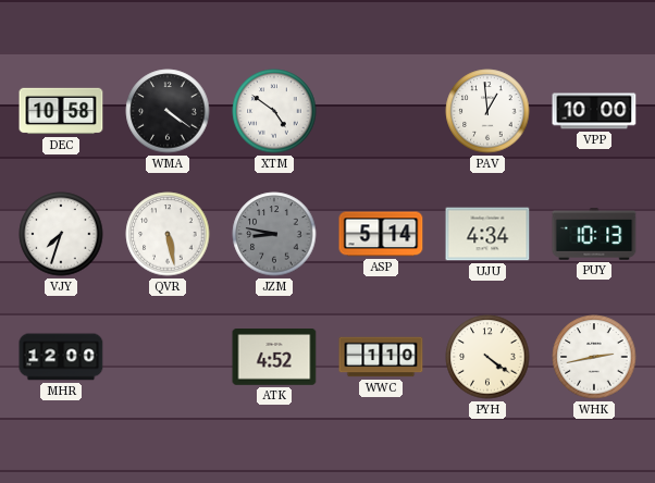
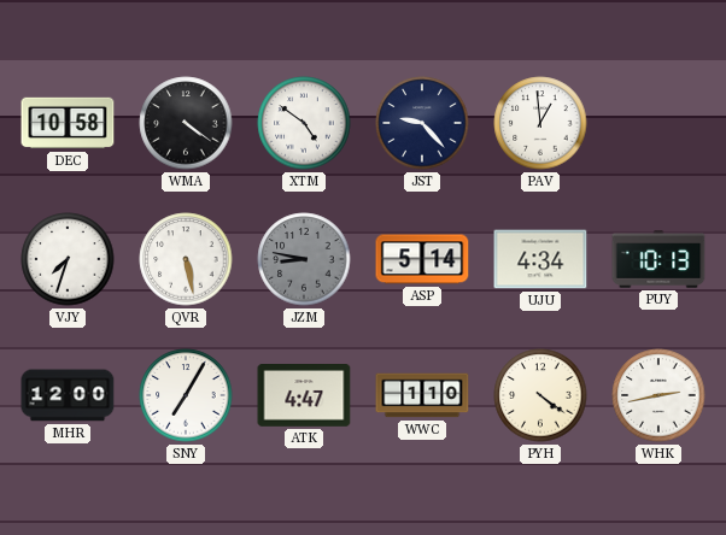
JST: none -> 9:23 (422, 123)
VPP: 10:00 -> none (594, 111)
SNY: none -> 7:05 (186, 395)
ATK: 4:52 -> 4:47 (304, 396)
